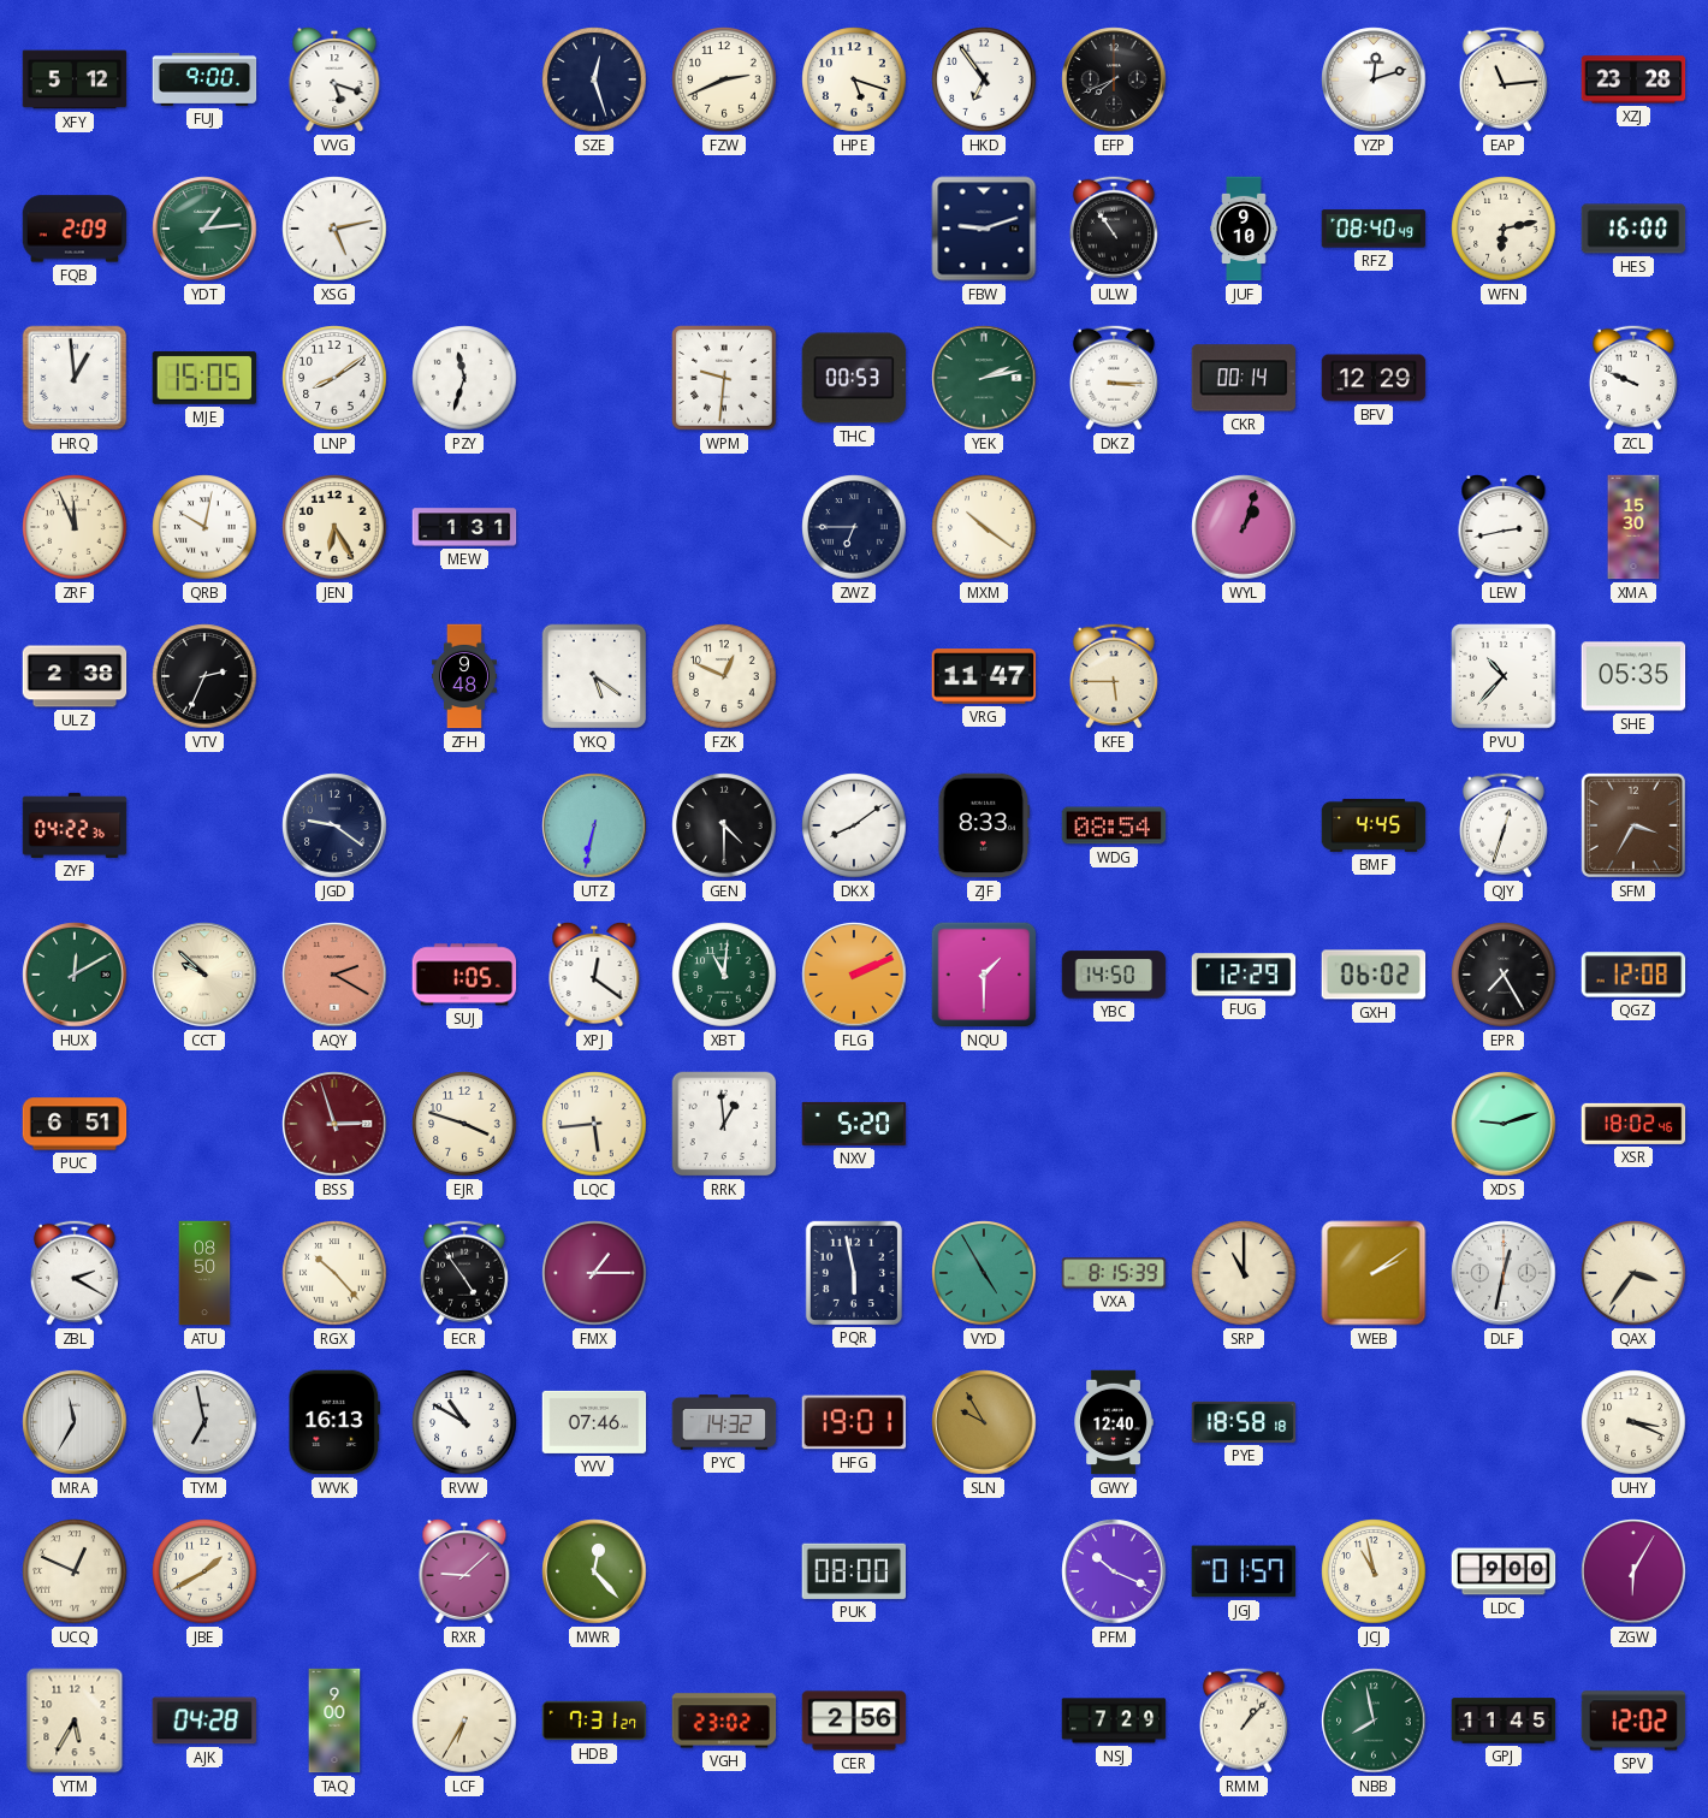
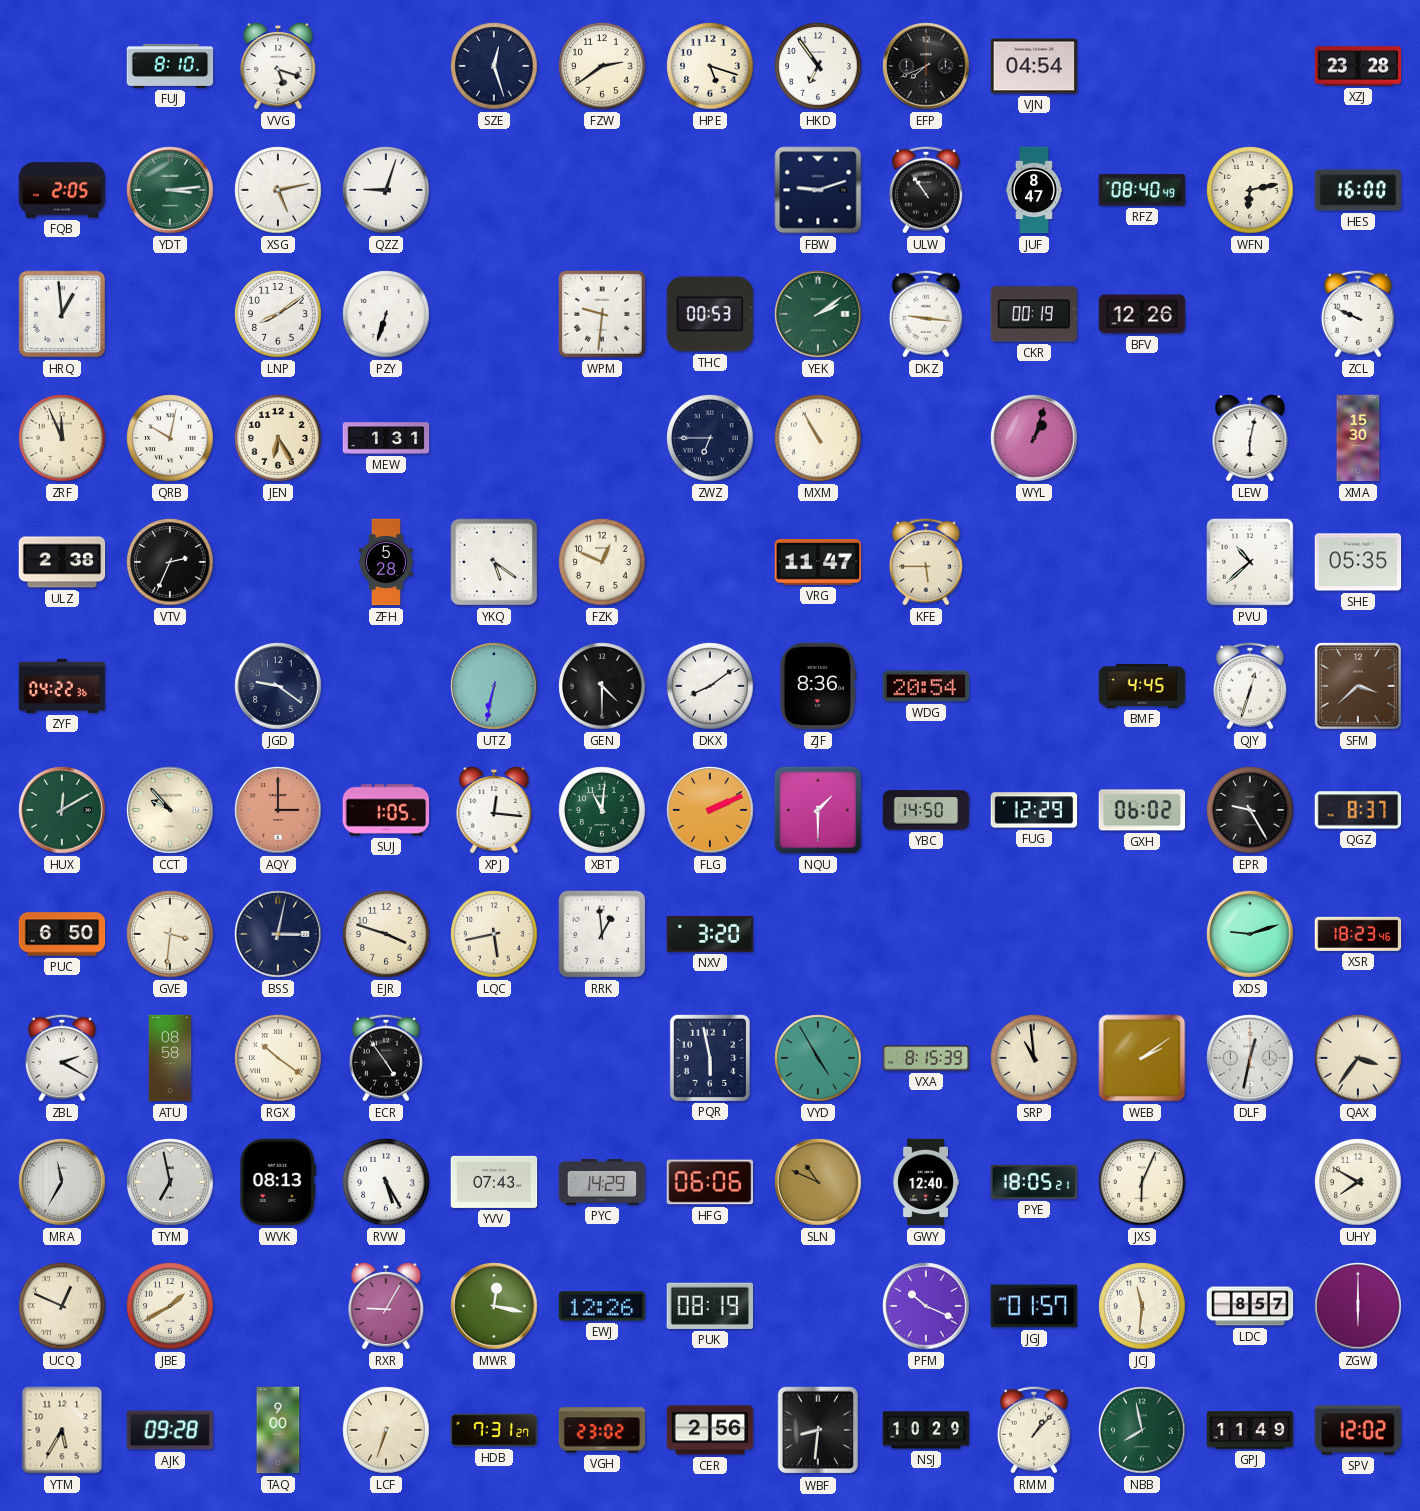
XFY: 5:12 -> none (75, 79)
FUJ: 9:00 -> 8:10 (170, 66)
FZW: 2:41 -> 2:39 (602, 66)
VJN: none -> 04:54 (1034, 66)
YZP: 12:12 -> none (1374, 79)
EAP: 11:14 -> none (1504, 79)
FQB: 2:09 -> 2:05 (62, 190)
YDT: 1:14 -> 3:14 (170, 190)
QZZ: none -> 9:03 (386, 190)
JUF: 9:10 -> 8:47 (1035, 190)
MJE: 15:05 -> none (204, 378)
PZY: 11:33 -> 6:33 (386, 314)
YEK: 2:13 -> 2:09 (818, 314)
DKZ: 3:15 -> 9:16 (926, 314)
CKR: 00:14 -> 00:19 (1034, 314)
BFV: 12:29 -> 12:26 (1142, 314)
MXM: 10:21 -> 10:55 (818, 438)
LEW: 2:43 -> 6:02 (1250, 438)
ZFH: 9:48 -> 5:28 (386, 562)
PVU: 10:37 -> 10:38 (1251, 563)
ZJF: 8:33 -> 8:36 (818, 686)
WDG: 08:54 -> 20:54 (926, 686)
SFM: 3:35 -> 3:38 (1358, 686)
CCT: 9:52 -> 9:53 (170, 810)
AQY: 2:20 -> 3:00 (278, 810)
XPJ: 12:21 -> 12:16 (494, 810)
EPR: 7:25 -> 9:25 (1250, 810)
QGZ: 12:08 -> 8:37 (1358, 810)
PUC: 6:51 -> 6:50 (62, 934)
GVE: none -> 3:31 (170, 934)
BSS: 2:57 -> 3:02 (278, 934)
BSS dial: burgundy -> navy (278, 934)
LQC: 5:44 -> 5:43 (494, 934)
NXV: 5:20 -> 3:20 (710, 934)
XSR: 18:02 -> 18:23 (1358, 934)
ATU: 08:50 -> 08:58 (170, 1058)
RGX: 10:23 -> 10:21 (278, 1058)
FMX: 1:15 -> none (594, 1273)
SRP: 11:00 -> 10:59 (1034, 1058)
WVK: 16:13 -> 08:13 (278, 1182)
RVW: 10:50 -> 5:25 (386, 1182)
YVV: 07:46 -> 07:43 (494, 1182)
PYC: 14:32 -> 14:29 (602, 1182)
HFG: 19:01 -> 06:06 (710, 1182)
SLN: 9:55 -> 10:49 (818, 1182)
PYE: 18:58 -> 18:05 (1034, 1182)
JXS: none -> 6:04 (1142, 1182)
UHY: 3:19 -> 7:50 (1358, 1182)
RXR: 9:08 -> 9:05 (386, 1306)
MWR: 12:23 -> 12:17 (494, 1306)
EWJ: none -> 12:26 (602, 1306)
PUK: 08:00 -> 08:19 (709, 1306)
JCJ: 10:58 -> 11:31 (1142, 1306)
LDC: 9:00 -> 8:57 (1250, 1306)
ZGW: 6:05 -> 6:00 (1358, 1306)
AJK: 04:28 -> 09:28 (169, 1430)
LCF: 6:35 -> 6:33 (386, 1430)
WBF: none -> 8:31 (817, 1430)
NSJ: 7:29 -> 10:29 (926, 1430)
GPJ: 11:45 -> 11:49 (1250, 1430)
